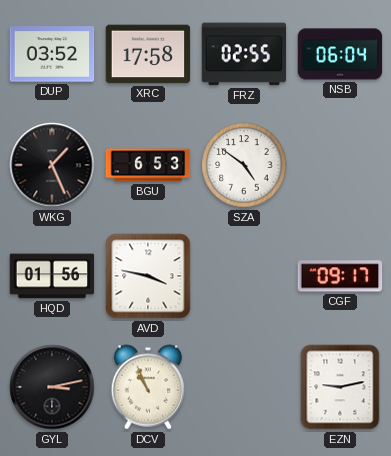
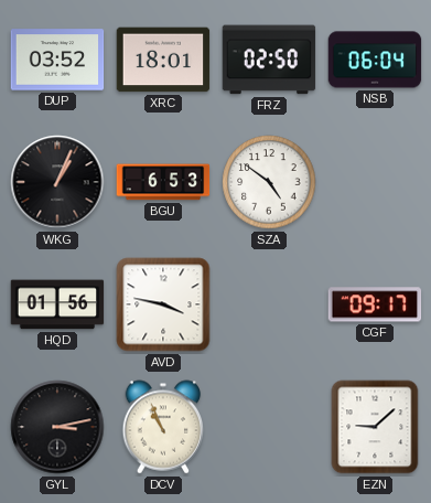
XRC: 17:58 -> 18:01 (163, 60)
FRZ: 02:55 -> 02:50 (269, 60)
WKG: 1:26 -> 1:04 (57, 182)
EZN: 9:13 -> 9:08 (375, 427)
